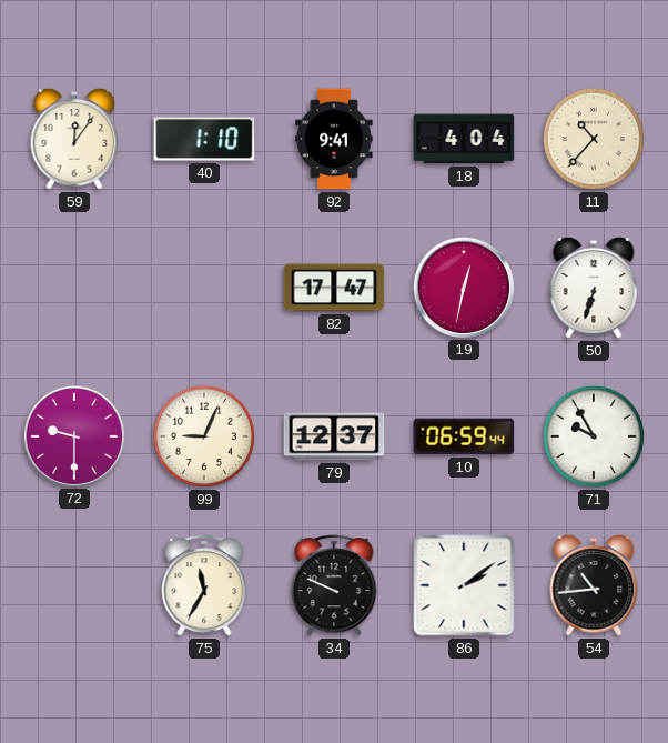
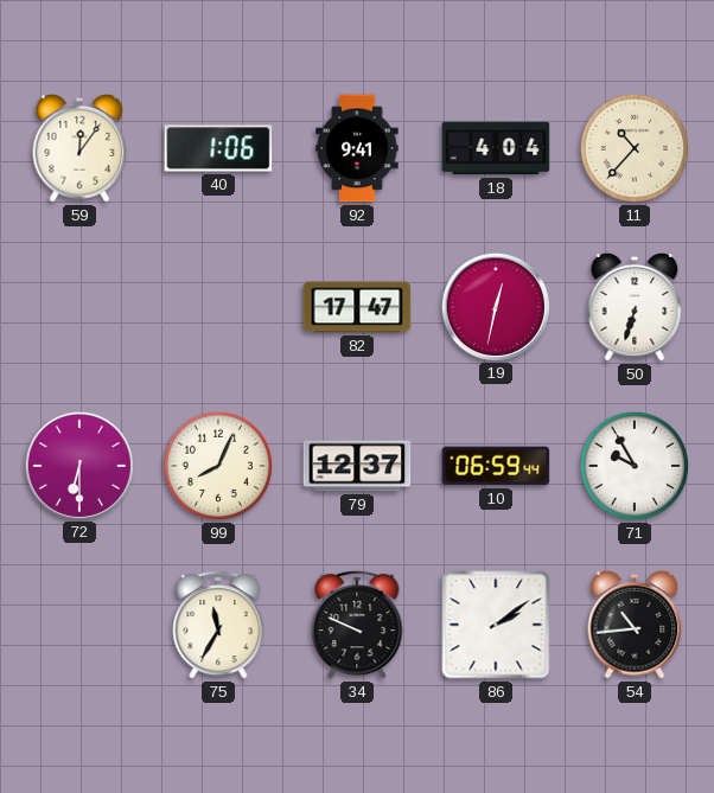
40: 1:10 -> 1:06 (218, 148)
72: 9:30 -> 6:30 (79, 465)
99: 9:04 -> 8:04 (218, 466)
